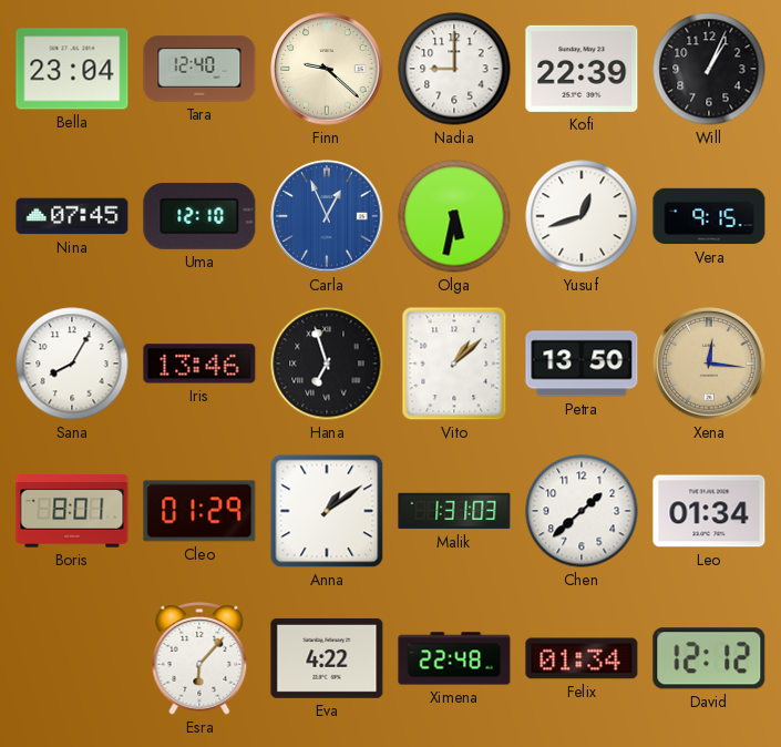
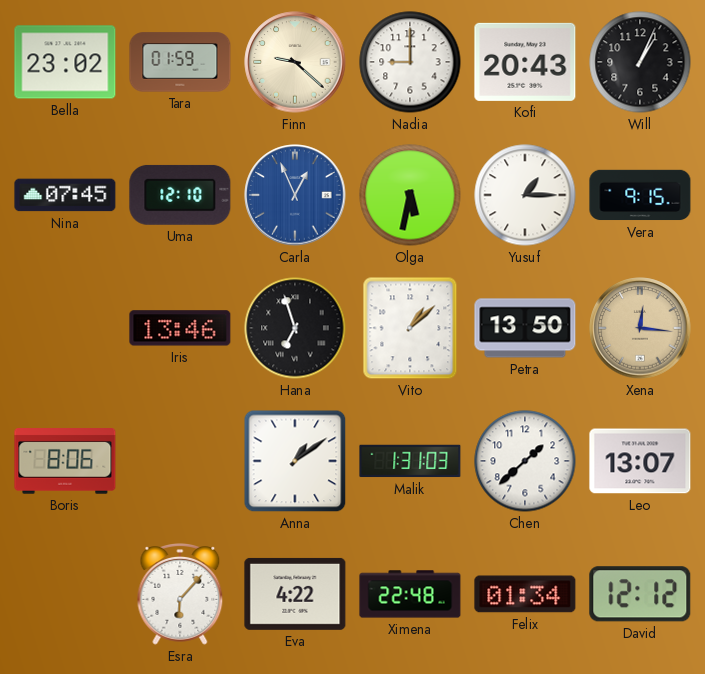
Bella: 23:04 -> 23:02 (65, 62)
Tara: 12:40 -> 01:59 (180, 62)
Kofi: 22:39 -> 20:43 (525, 62)
Yusuf: 12:42 -> 1:15 (525, 195)
Sana: 8:05 -> none (72, 364)
Boris: 8:01 -> 8:06 (65, 461)
Cleo: 01:29 -> none (199, 511)
Leo: 01:34 -> 13:07 (640, 461)
